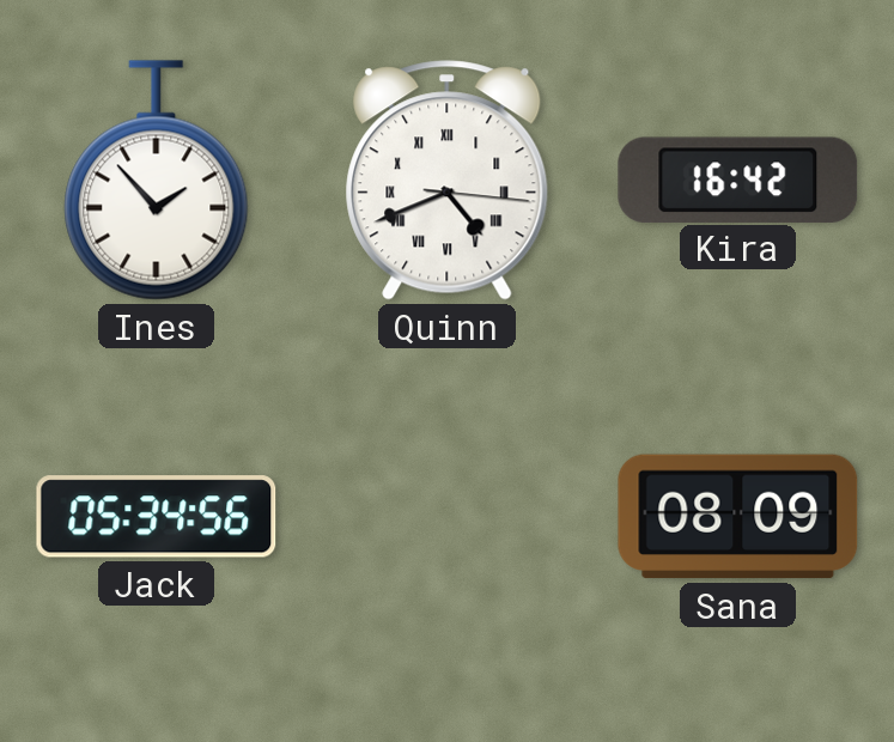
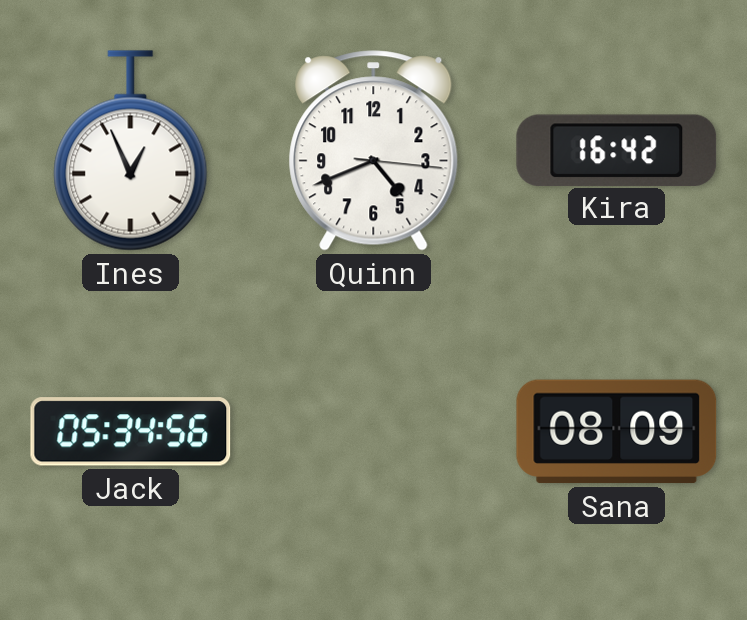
Ines: 1:53 -> 12:56 (131, 151)
Quinn numerals: Roman -> Arabic (374, 151)
